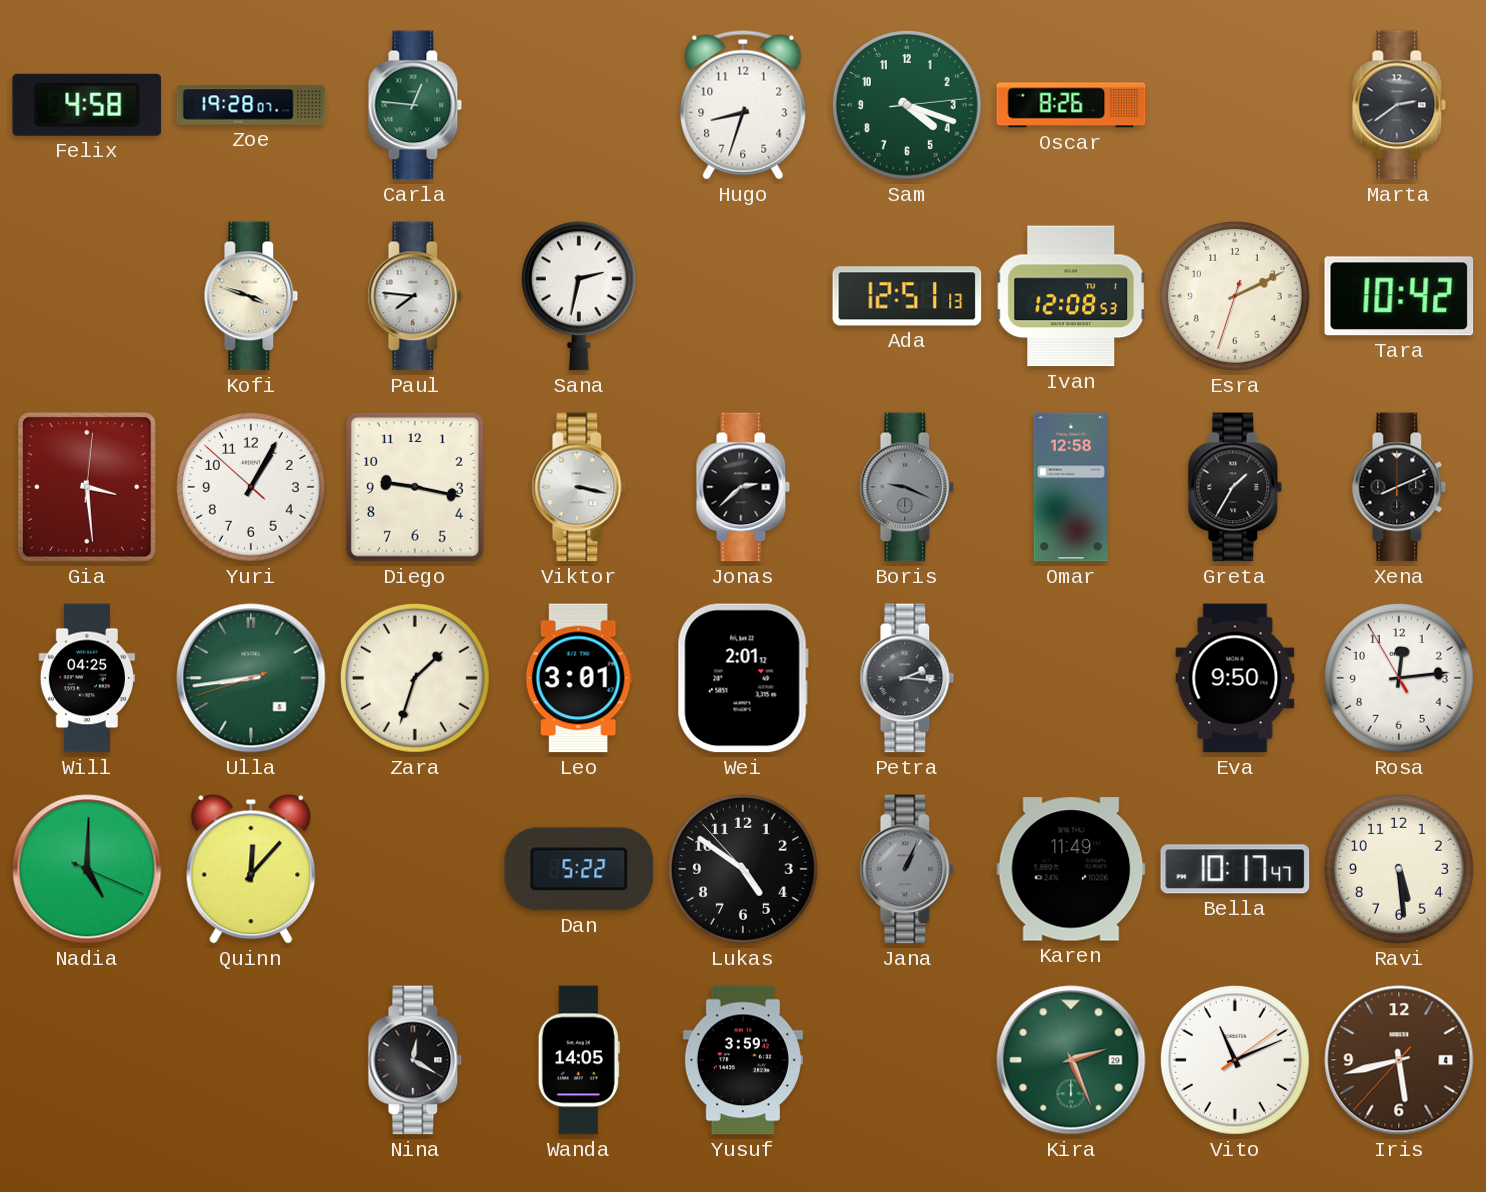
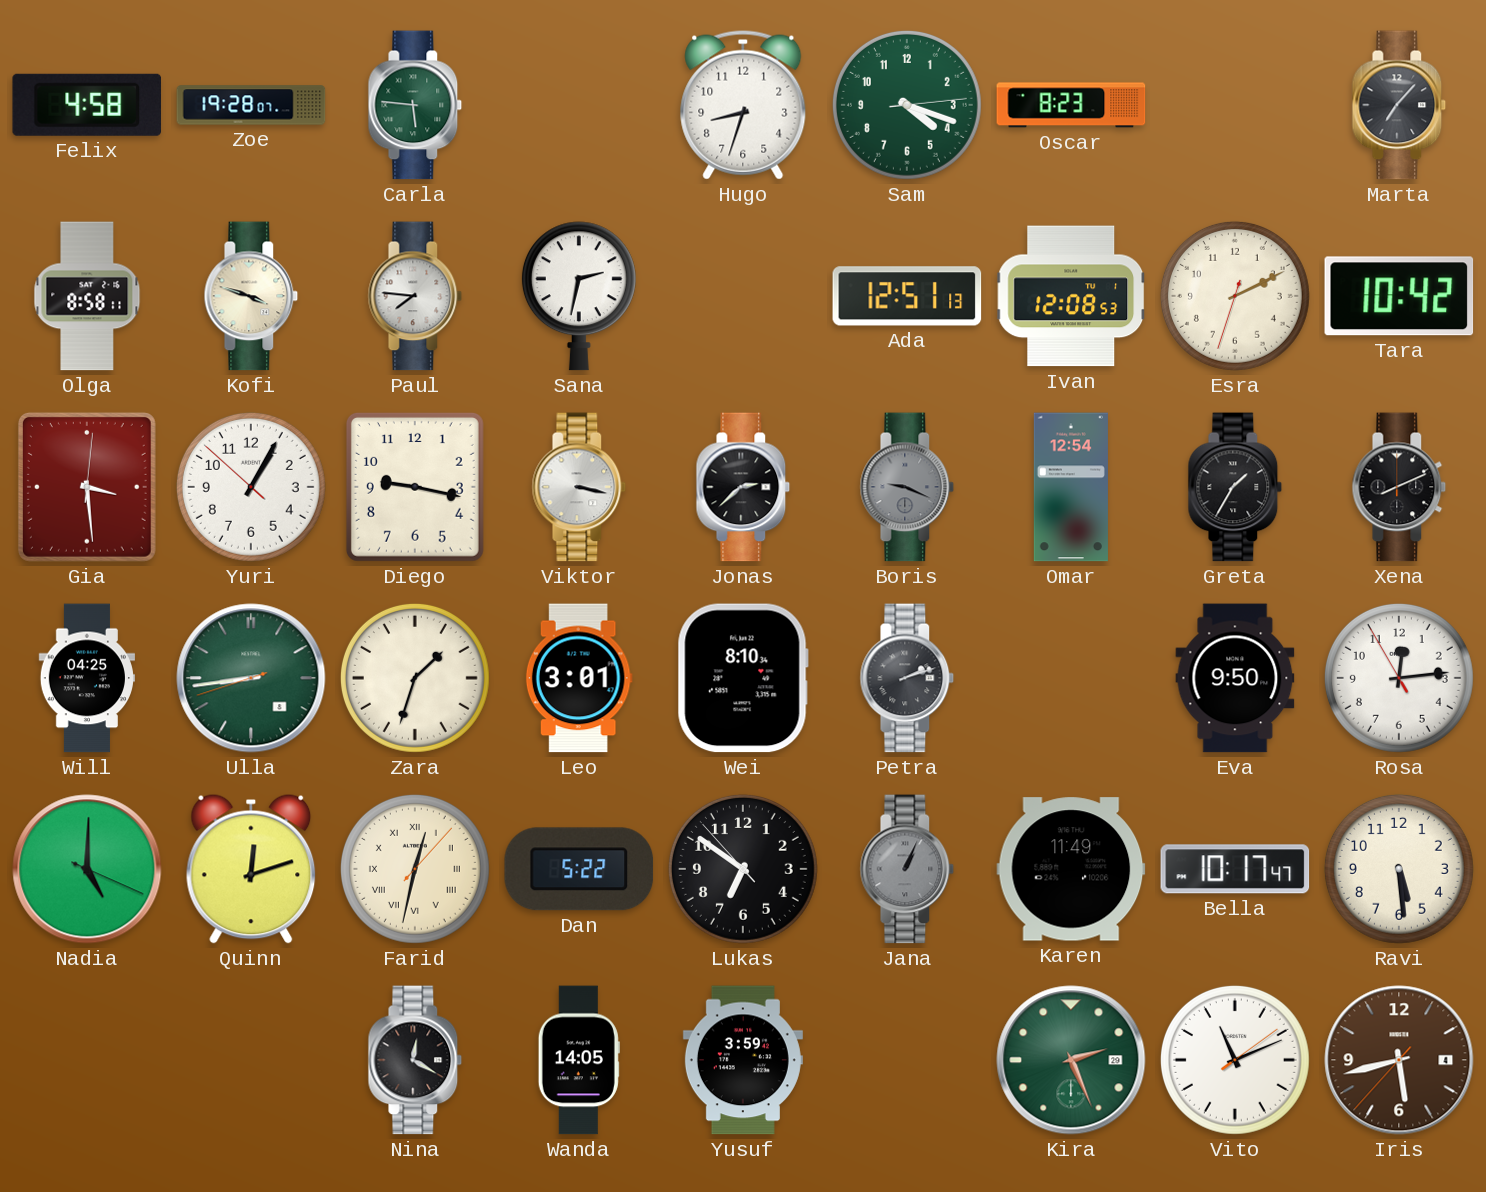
Carla: 12:46 -> 5:46 (415, 105)
Oscar: 8:26 -> 8:23 (1071, 105)
Marta: 2:39 -> 7:07 (1399, 105)
Olga: none -> 8:58 (87, 296)
Omar: 12:58 -> 12:54 (1071, 487)
Wei: 2:01 -> 8:10 (743, 678)
Petra: 2:16 -> 2:12 (907, 678)
Quinn: 12:07 -> 12:12 (251, 869)
Farid: none -> 12:32 (415, 869)
Lukas: 4:50 -> 6:50 (743, 869)
